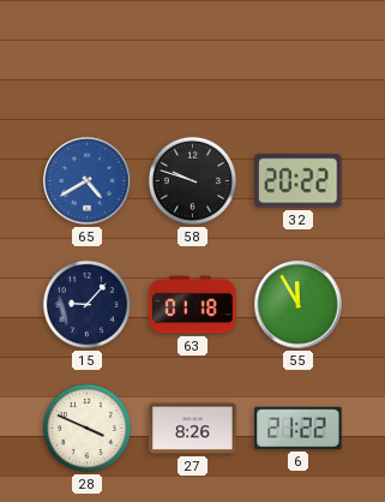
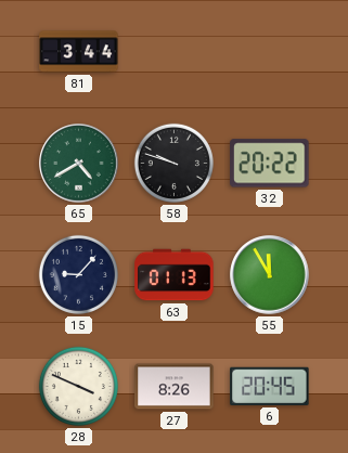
81: none -> 3:44 (79, 52)
65 dial: blue -> green (79, 164)
63: 01:18 -> 01:13 (175, 275)
6: 21:22 -> 20:45 (270, 386)
